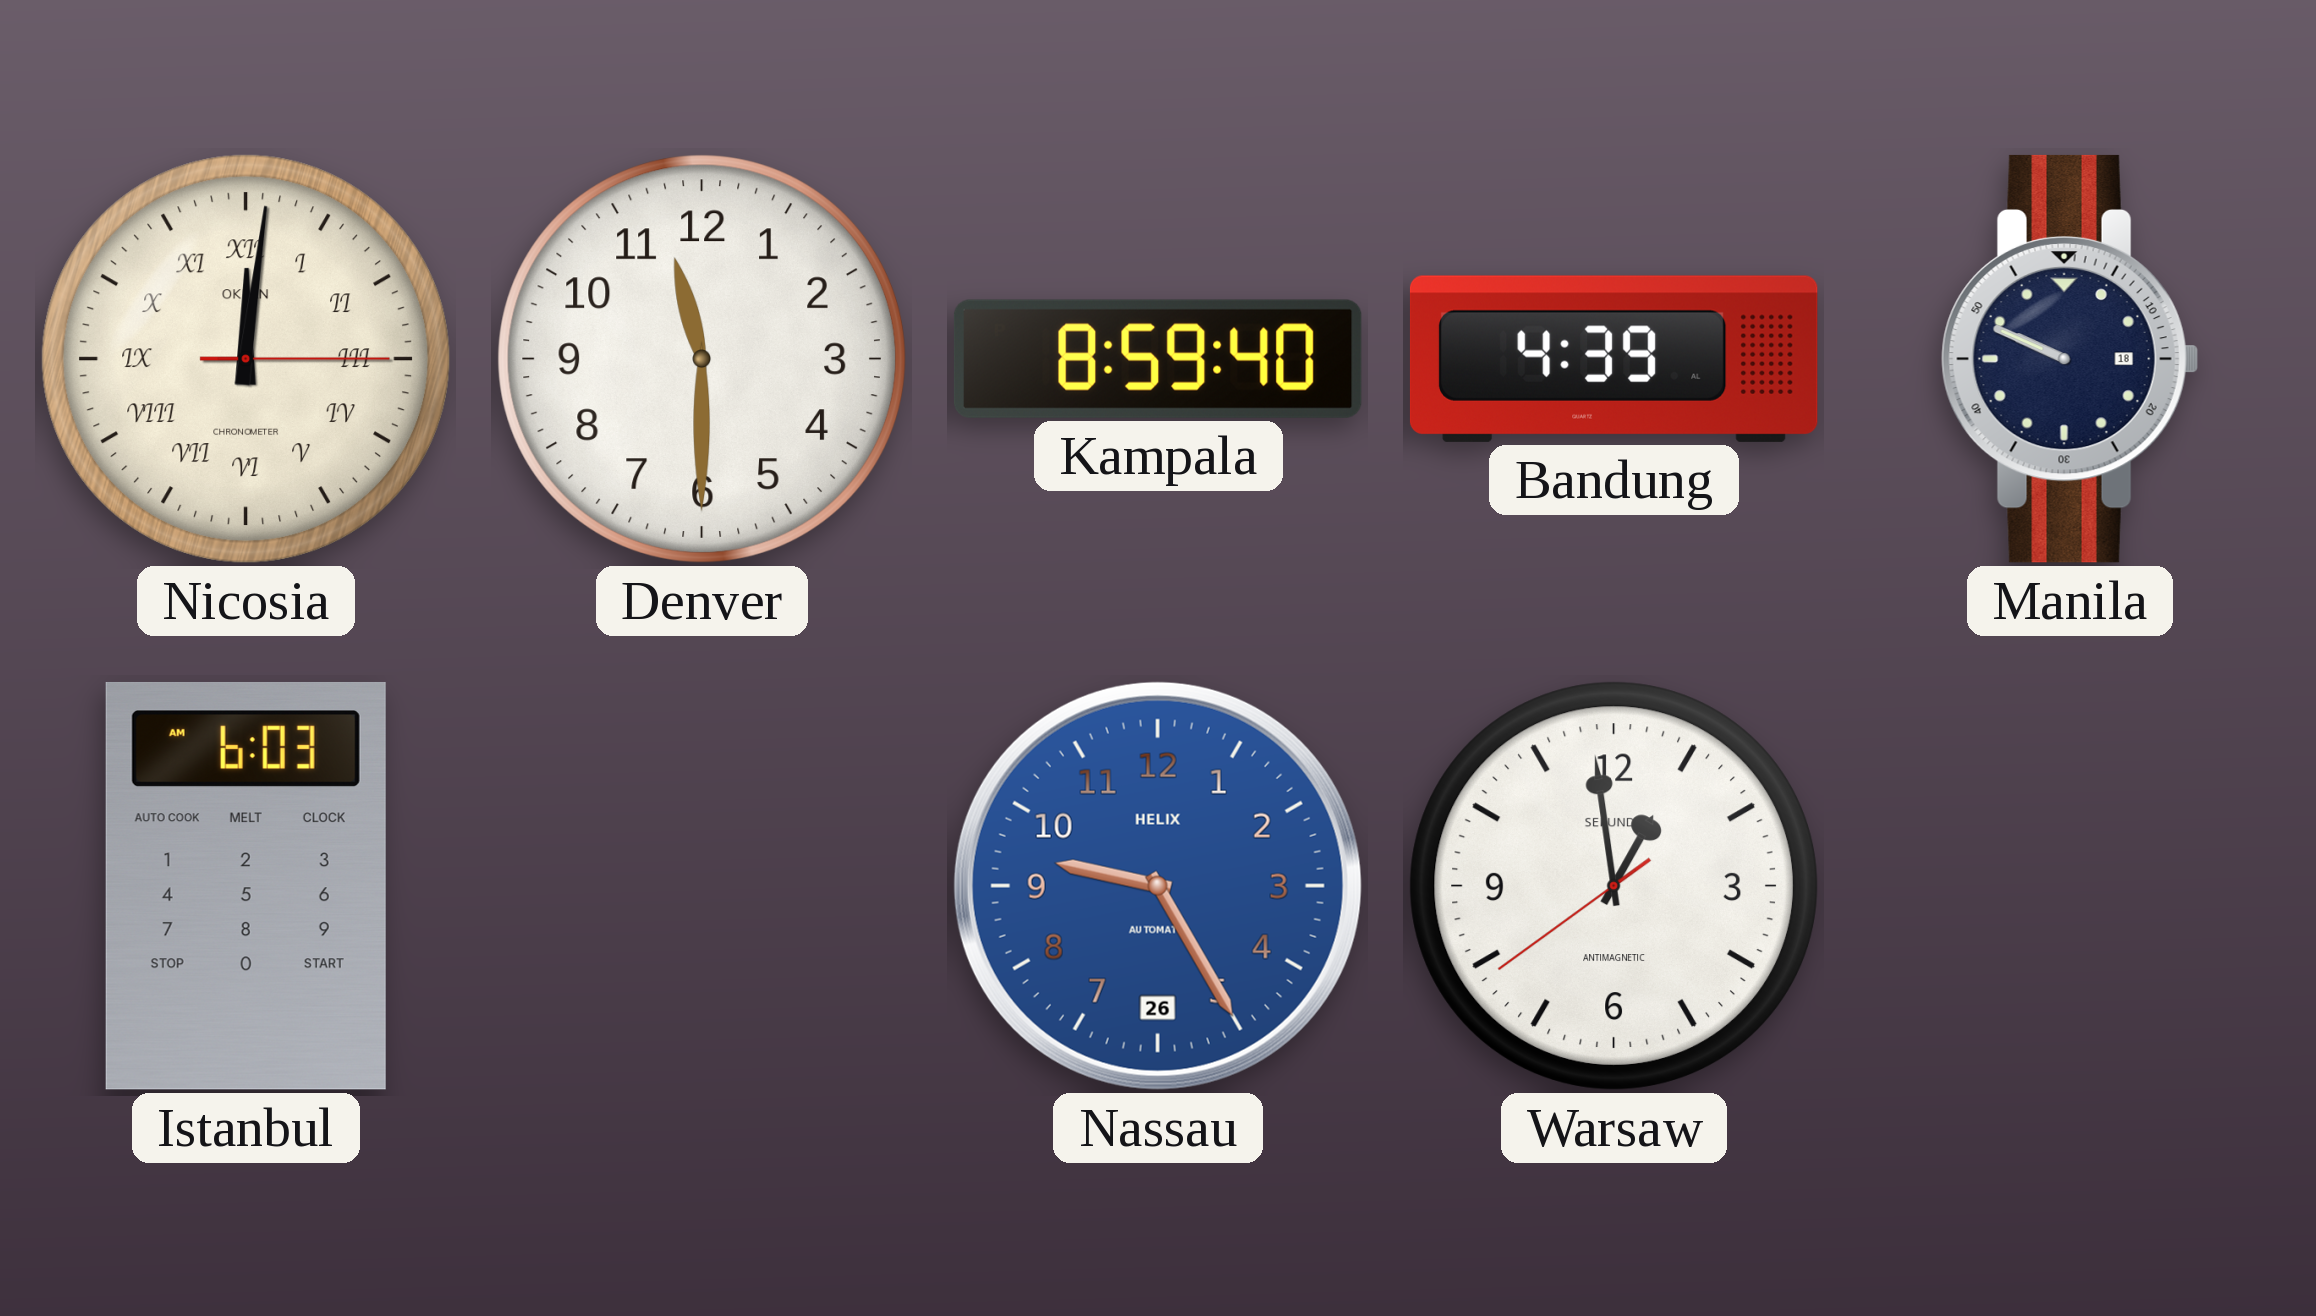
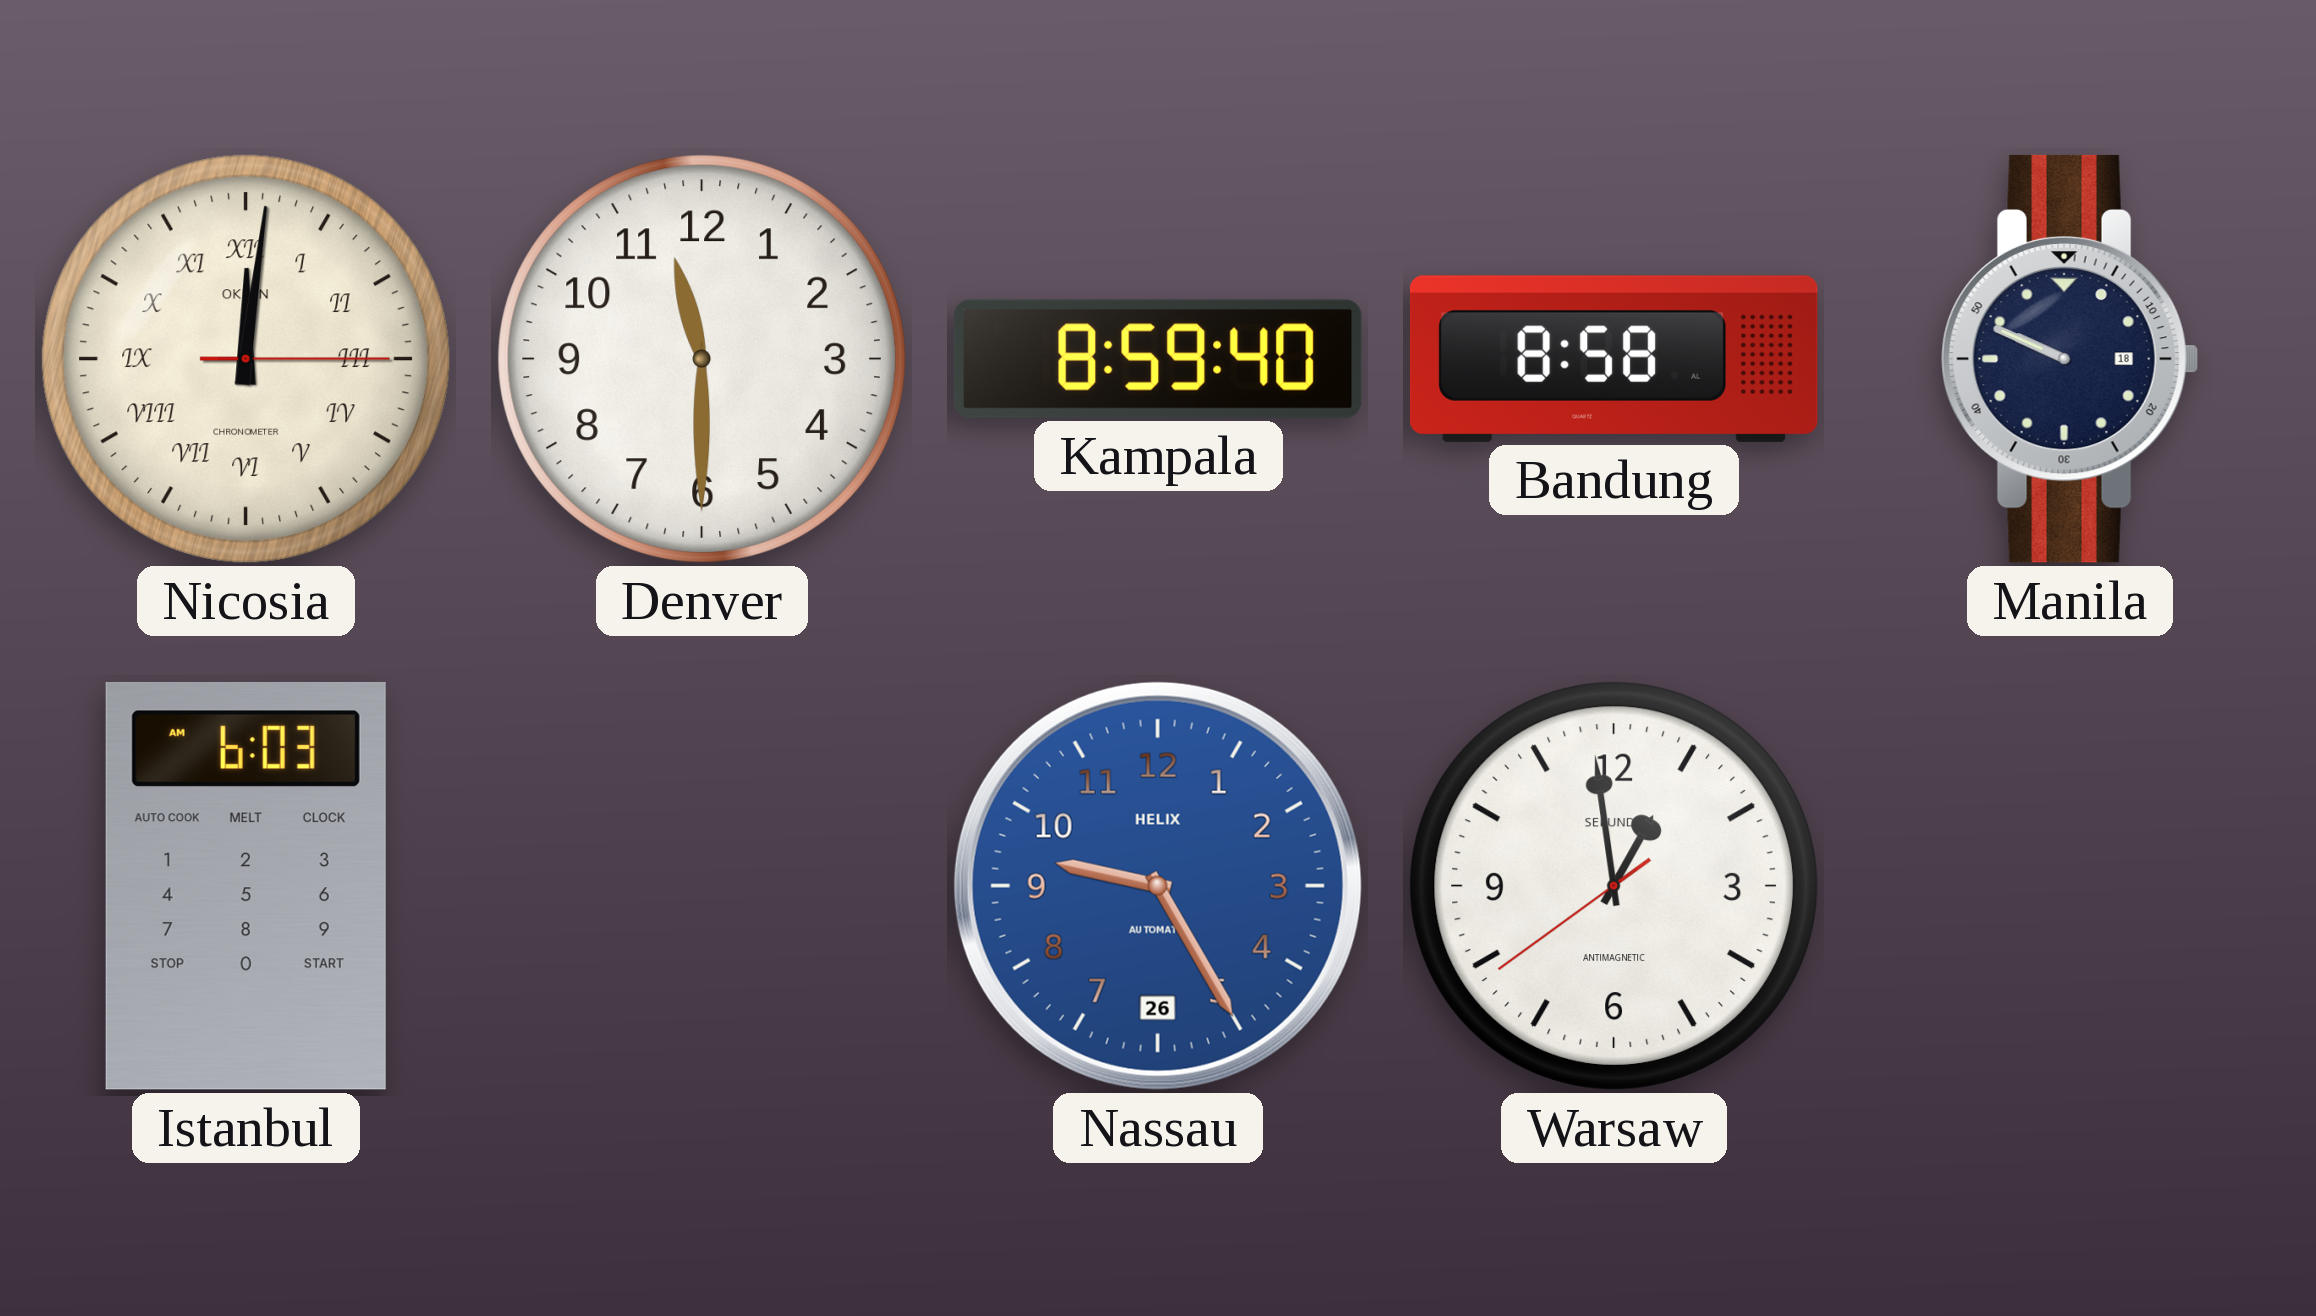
Bandung: 4:39 -> 8:58 (1614, 359)
